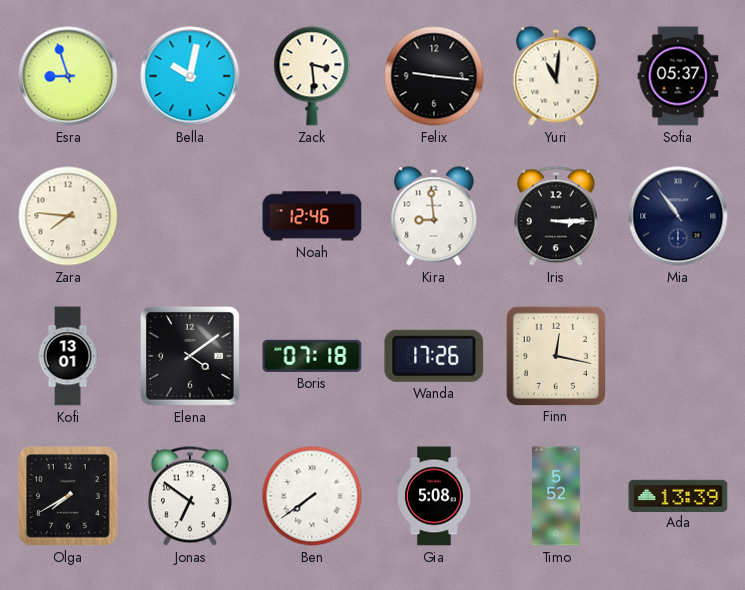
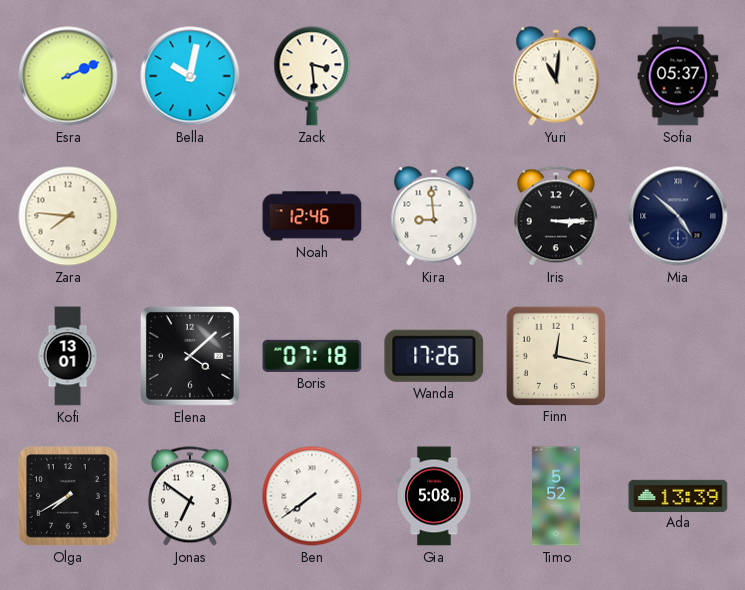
Esra: 8:57 -> 2:11 (68, 76)
Felix: 9:16 -> none (434, 76)
Mia: 10:54 -> 4:52 (678, 216)
Elena: 4:09 -> 4:08 (190, 356)
